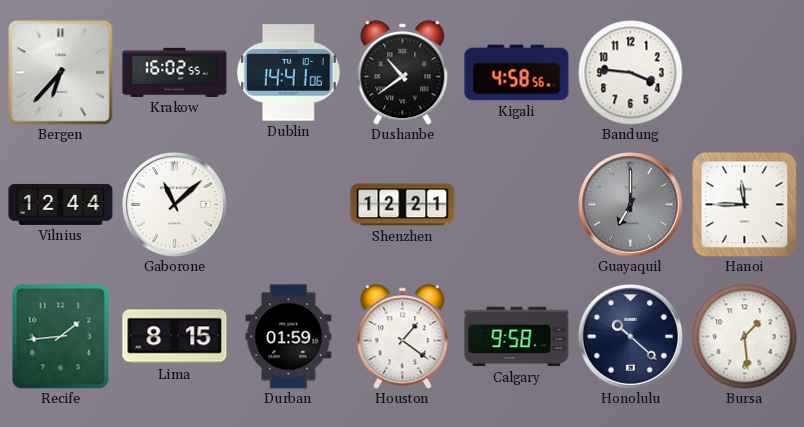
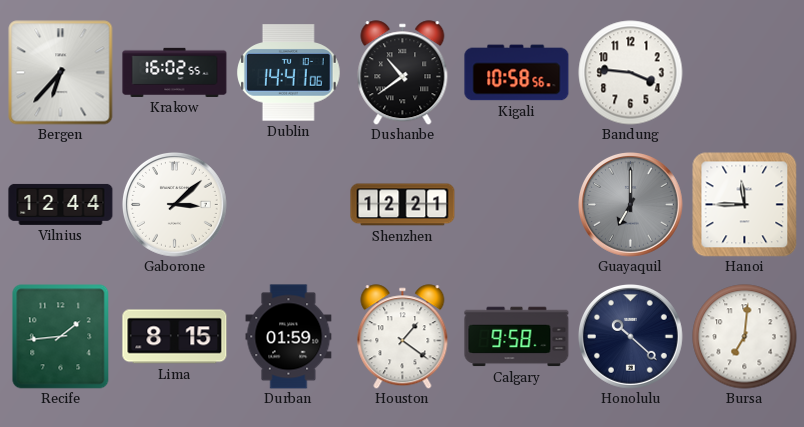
Kigali: 4:58 -> 10:58 (517, 73)
Gaborone: 11:08 -> 3:08 (175, 205)
Bursa: 1:29 -> 7:01 (745, 337)
